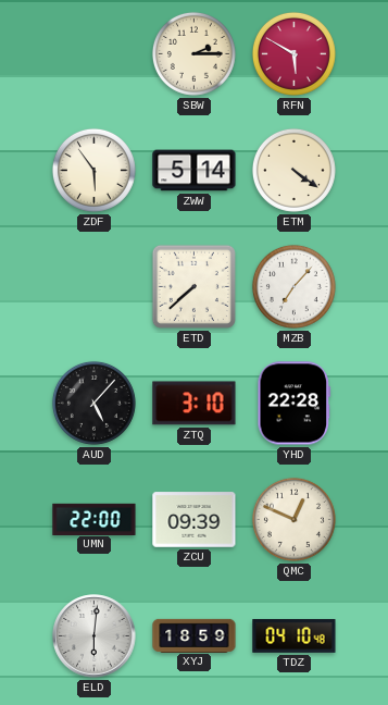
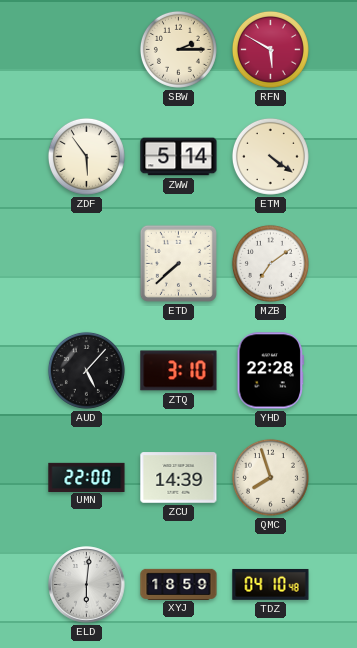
MZB: 7:07 -> 7:09 (270, 263)
ZCU: 09:39 -> 14:39 (179, 478)
QMC: 12:49 -> 7:57 (270, 477)
